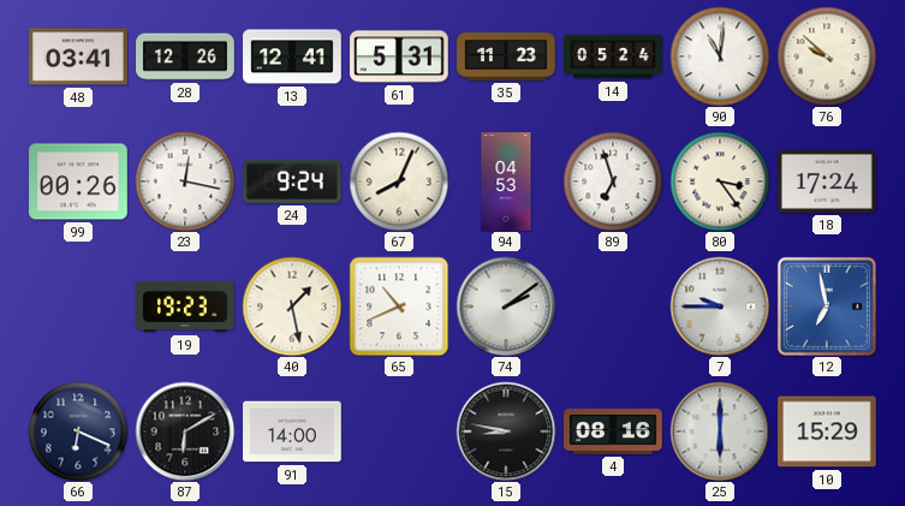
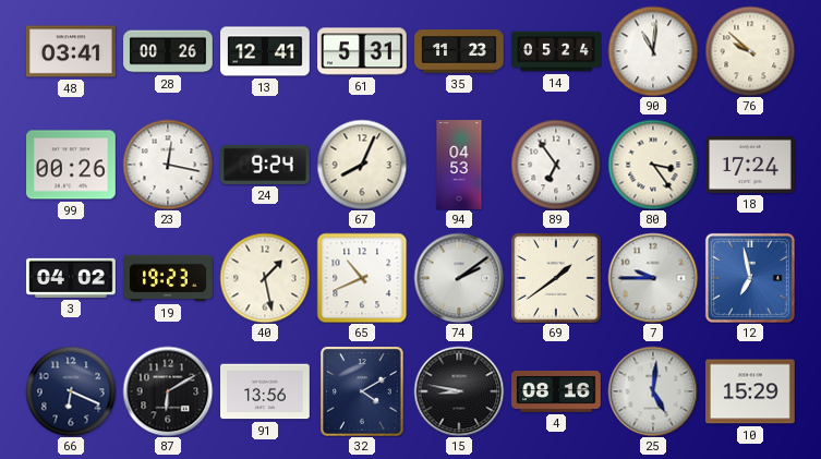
28: 12:26 -> 00:26 (168, 51)
89: 6:57 -> 6:54 (556, 165)
3: none -> 04:02 (71, 278)
69: none -> 1:39 (556, 278)
91: 14:00 -> 13:56 (265, 391)
32: none -> 4:10 (362, 391)
25: 6:00 -> 5:01 (653, 391)
